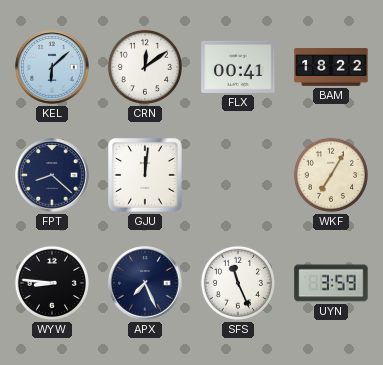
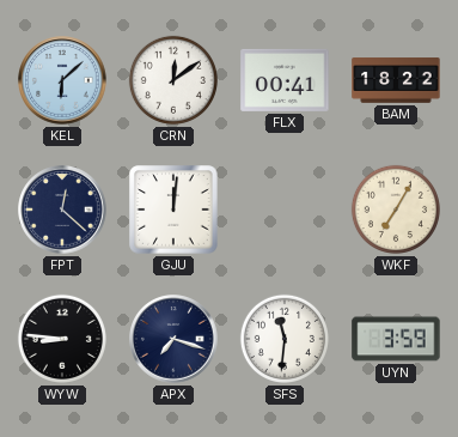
FPT: 8:22 -> 12:22 (62, 210)
APX: 7:26 -> 7:18 (173, 339)
SFS: 11:26 -> 11:31 (285, 339)
